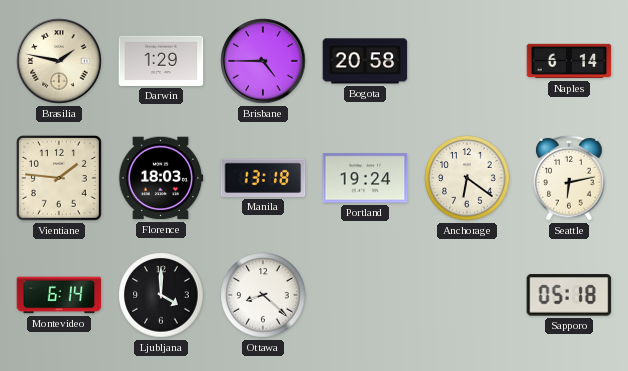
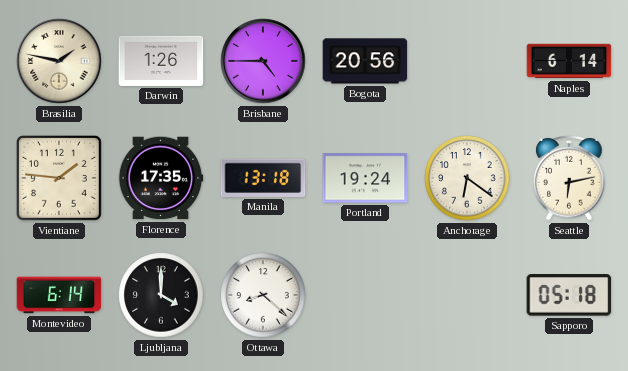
Darwin: 1:29 -> 1:26 (161, 61)
Bogota: 20:58 -> 20:56 (365, 61)
Florence: 18:03 -> 17:35 (161, 178)
